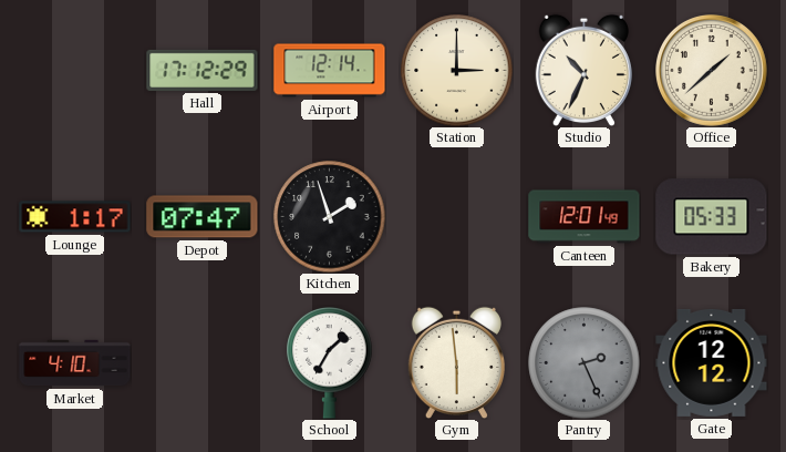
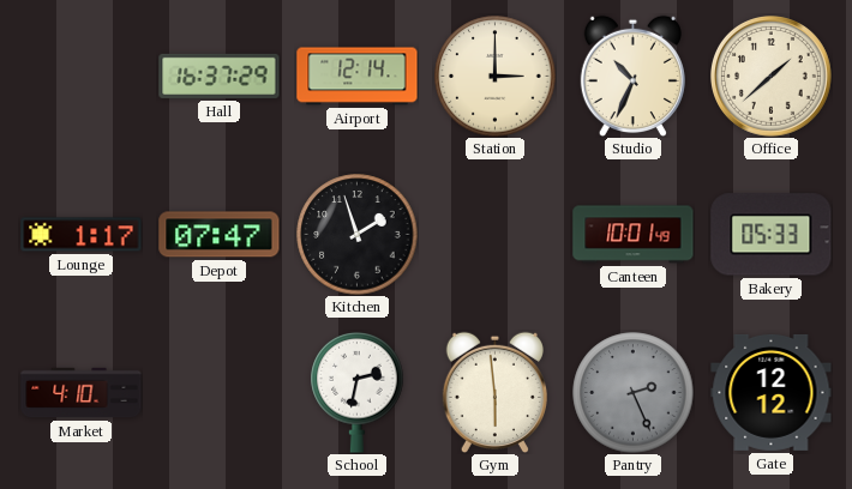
Hall: 17:12 -> 16:37 (220, 76)
Canteen: 12:01 -> 10:01 (634, 235)
School: 1:35 -> 2:32 (358, 393)
